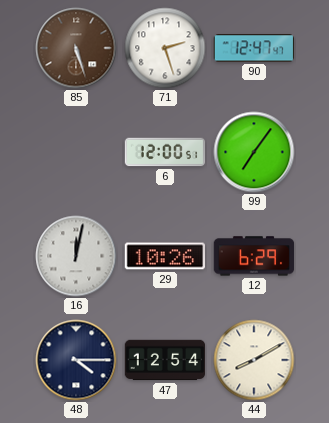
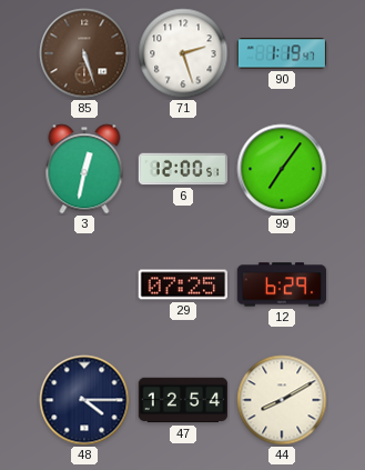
90: 12:47 -> 1:19 (281, 53)
3: none -> 12:32 (84, 169)
16: 12:02 -> none (76, 256)
29: 10:26 -> 07:25 (183, 284)
